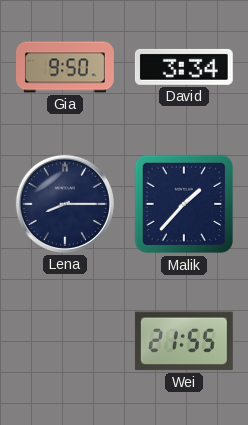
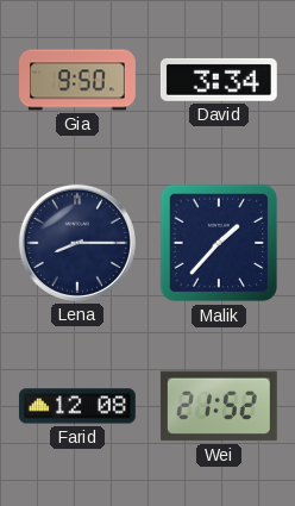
Farid: none -> 12:08 (77, 406)
Wei: 21:55 -> 21:52 (219, 406)
